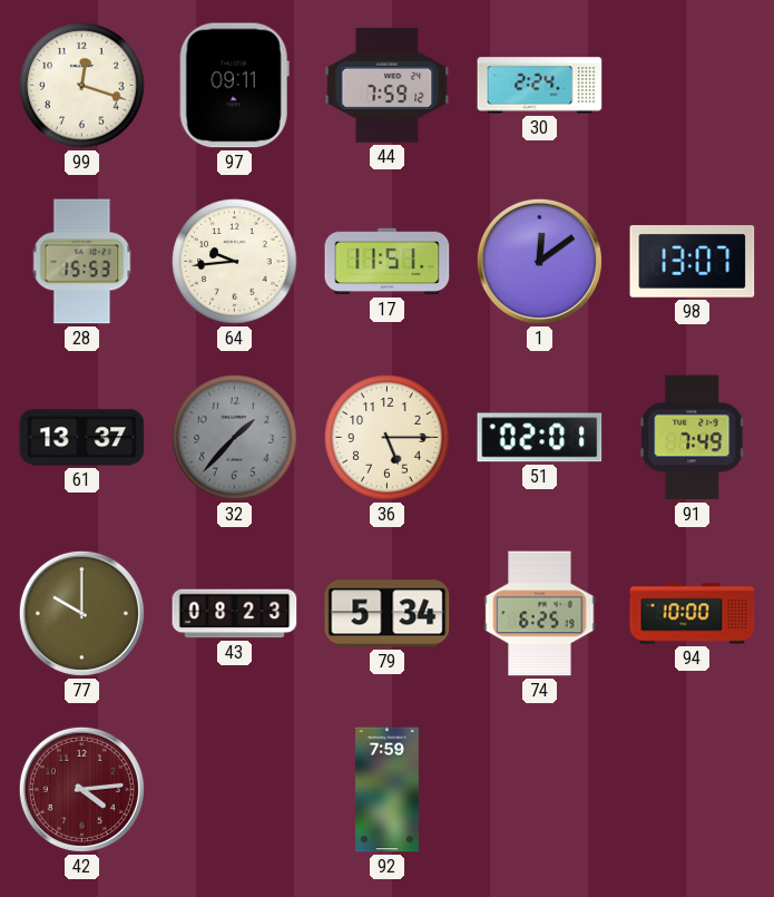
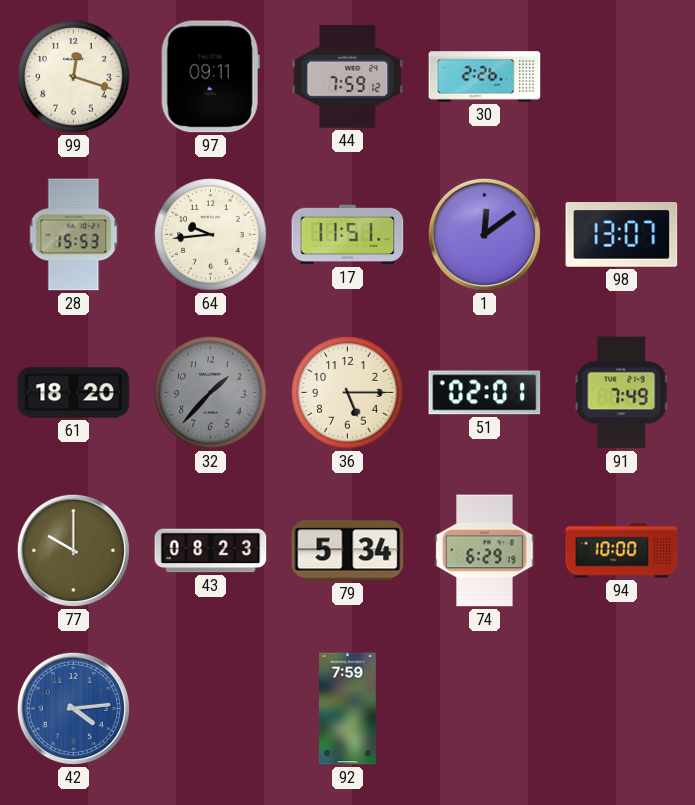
30: 2:24 -> 2:26 (485, 77)
61: 13:37 -> 18:20 (74, 393)
74: 6:25 -> 6:29 (485, 551)
42 dial: burgundy -> blue (73, 708)
